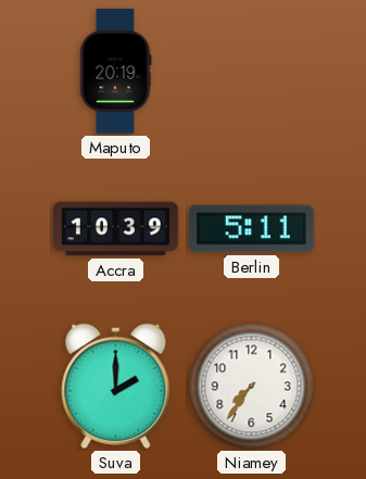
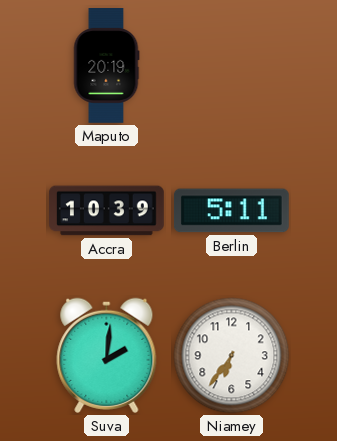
Suva: 2:00 -> 2:01 (107, 355)
Niamey: 7:36 -> 6:36 (232, 356)
